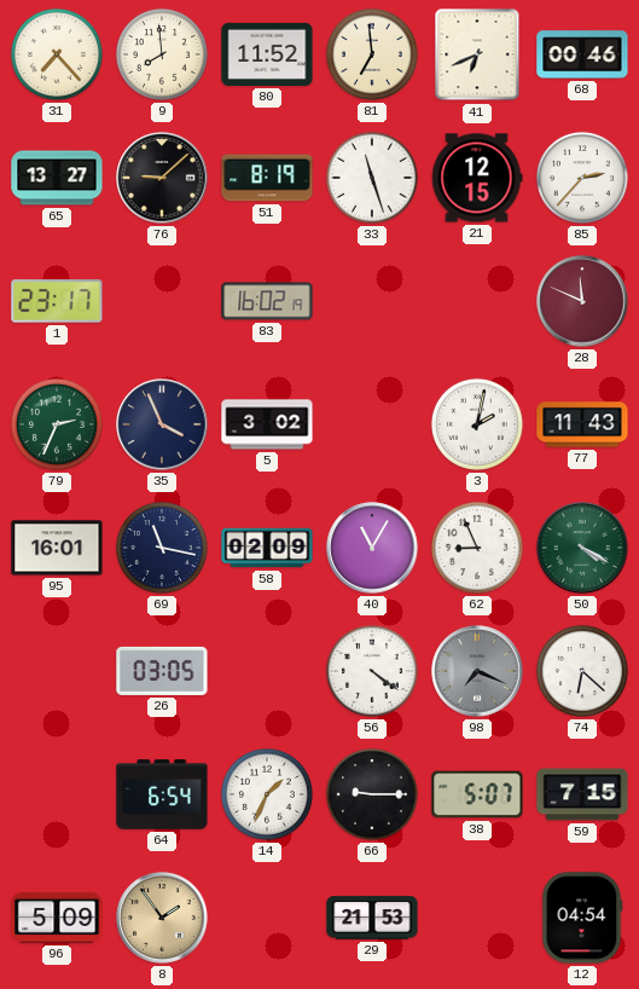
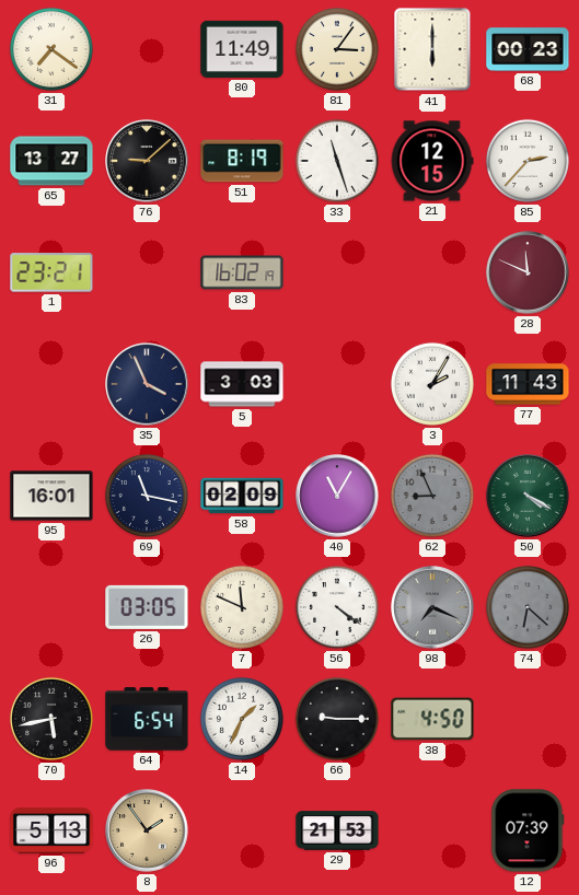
31: 7:23 -> 7:21 (51, 49)
9: 7:59 -> none (162, 54)
80: 11:52 -> 11:49 (242, 49)
81: 6:59 -> 3:06 (337, 49)
41: 6:41 -> 6:00 (432, 49)
68: 00:46 -> 00:23 (528, 49)
1: 23:17 -> 23:21 (51, 272)
79: 2:34 -> none (57, 424)
5: 3:02 -> 3:03 (242, 384)
3: 2:02 -> 2:05 (432, 384)
62 dial: white -> grey (432, 496)
7: none -> 11:49 (242, 607)
74 dial: white -> grey (528, 607)
70: none -> 5:43 (51, 719)
38: 5:07 -> 4:50 (432, 719)
59: 7:15 -> none (582, 794)
96: 5:09 -> 5:13 (51, 830)
12: 04:54 -> 07:39 (528, 830)
